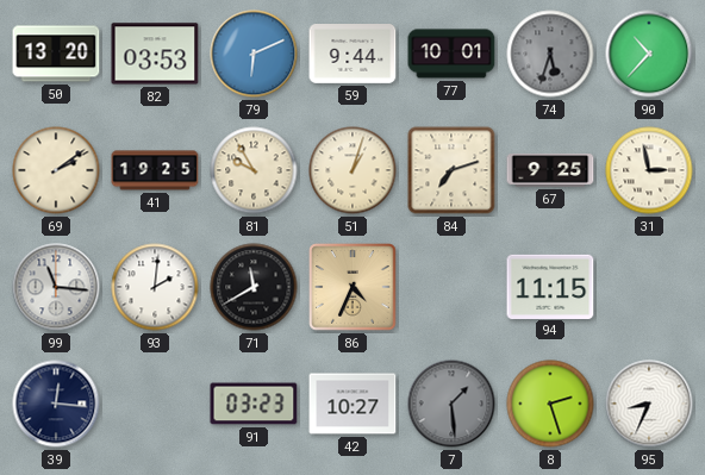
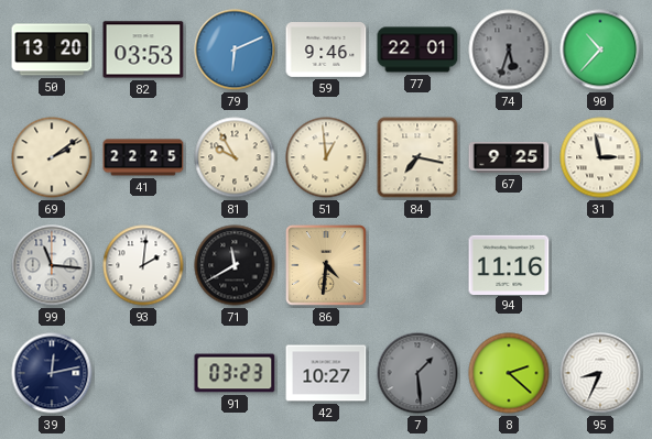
59: 9:44 -> 9:46 (326, 51)
77: 10:01 -> 22:01 (417, 50)
41: 19:25 -> 22:25 (143, 157)
51: 1:03 -> 12:59 (326, 157)
84: 7:12 -> 7:17 (417, 157)
86: 4:34 -> 4:31 (326, 265)
94: 11:15 -> 11:16 (509, 264)
39: 12:16 -> 12:13 (52, 373)
8: 2:27 -> 2:22 (509, 373)
